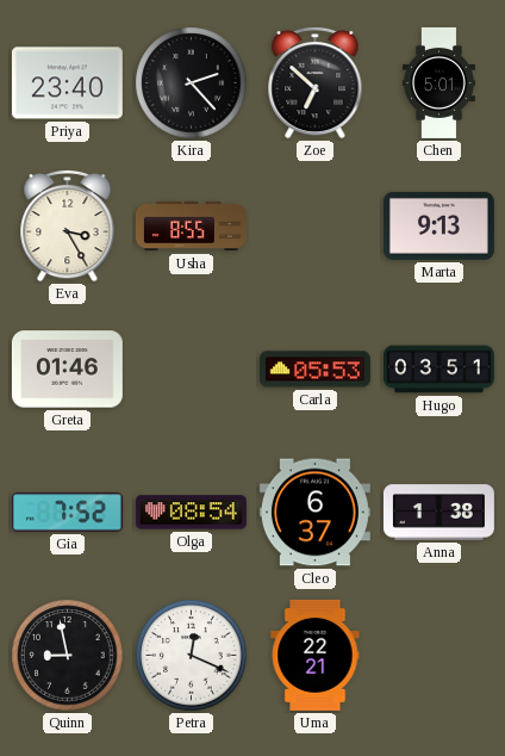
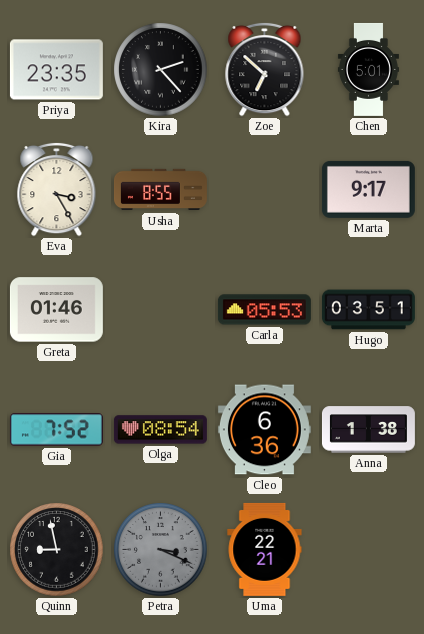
Priya: 23:40 -> 23:35 (56, 70)
Marta: 9:13 -> 9:17 (368, 189)
Cleo: 6:37 -> 6:36 (264, 430)
Petra: 12:19 -> 3:19 (161, 550)
Petra dial: white -> grey (161, 550)
